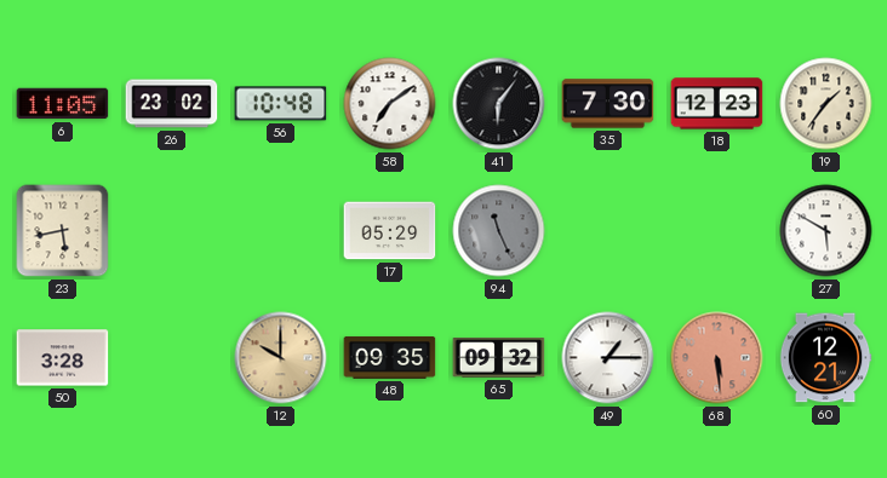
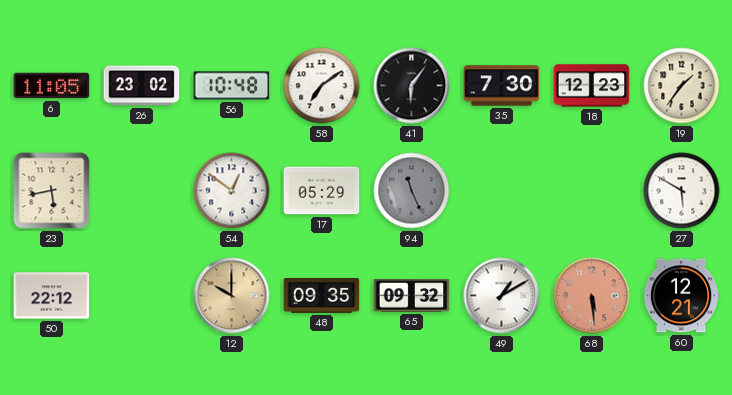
54: none -> 12:51 (232, 191)
50: 3:28 -> 22:12 (52, 296)
49: 1:15 -> 1:10 (502, 296)
